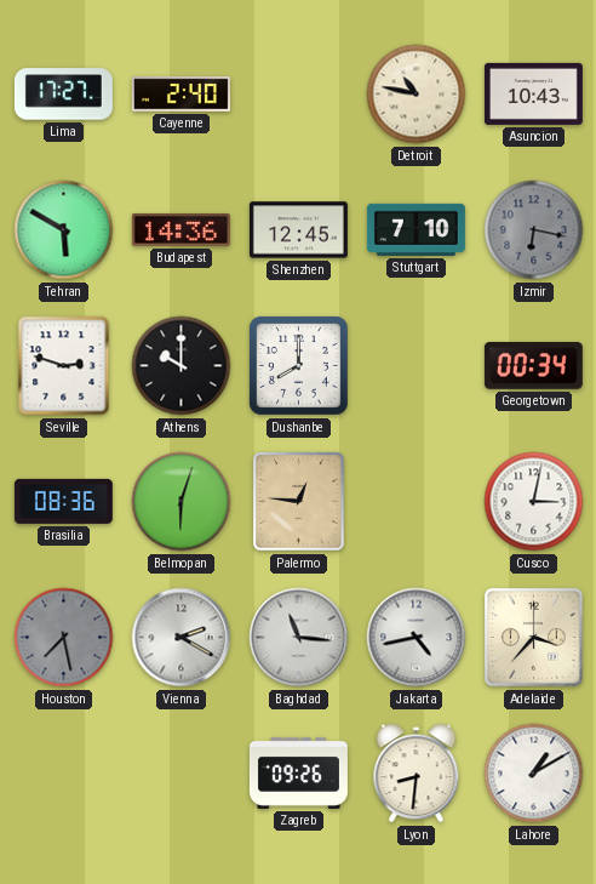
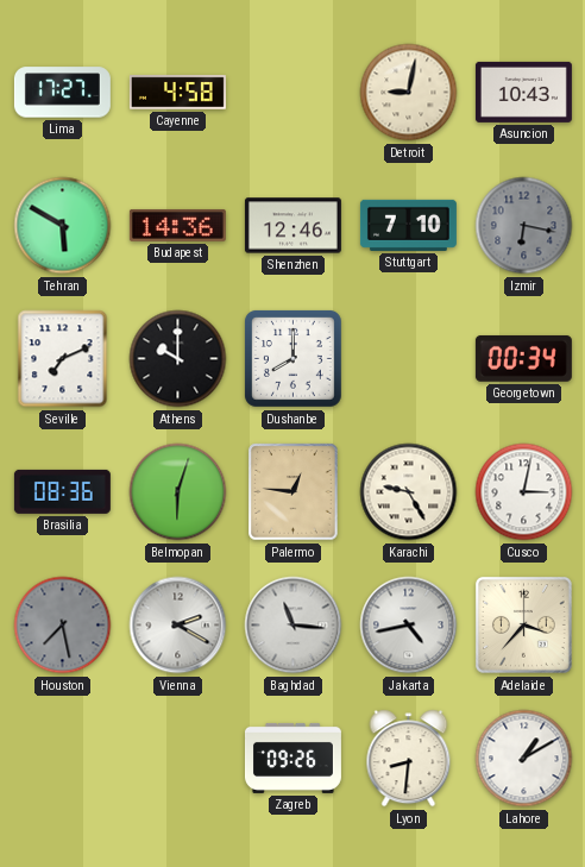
Cayenne: 2:40 -> 4:58 (177, 93)
Detroit: 10:47 -> 9:02 (409, 93)
Shenzhen: 12:45 -> 12:46 (292, 226)
Seville: 2:48 -> 7:11 (63, 359)
Karachi: none -> 9:25 (409, 492)
